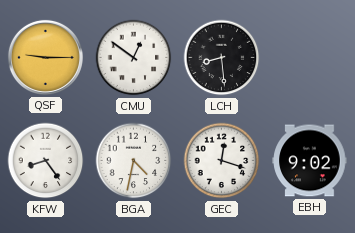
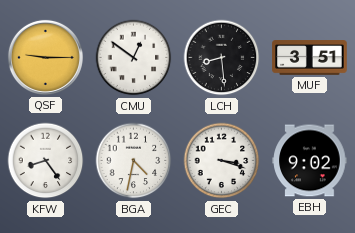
MUF: none -> 3:51 (310, 58)
GEC: 12:18 -> 3:18 (222, 161)
